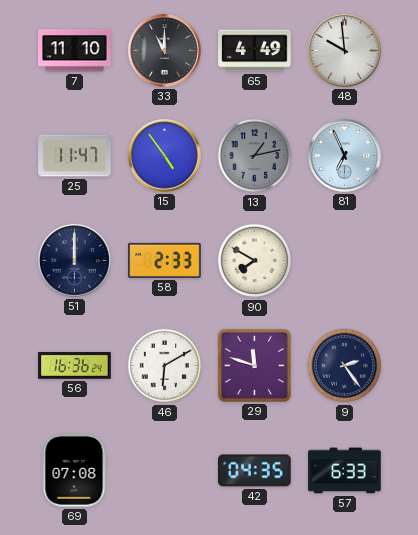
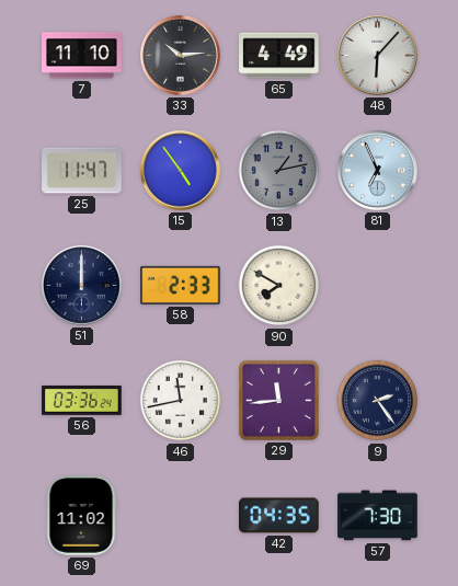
33: 11:00 -> 10:14 (180, 55)
48: 9:59 -> 6:07 (377, 55)
56: 16:36 -> 03:36 (82, 401)
46: 6:10 -> 11:43 (181, 401)
29: 11:48 -> 11:44 (278, 400)
69: 07:08 -> 11:02 (81, 516)
57: 6:33 -> 7:30 (378, 516)
